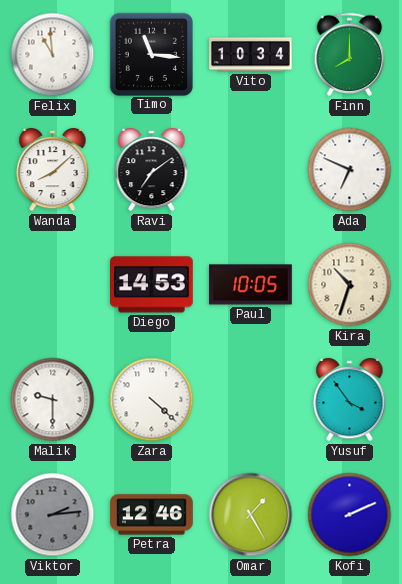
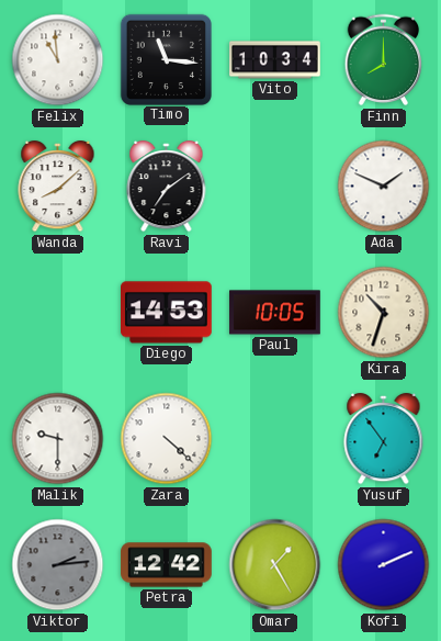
Ada: 6:49 -> 1:49 (384, 187)
Yusuf: 3:54 -> 6:54 (384, 439)
Petra: 12:46 -> 12:42 (167, 565)
